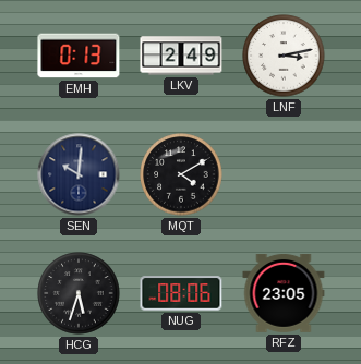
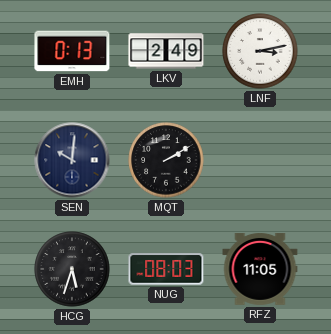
MQT: 4:10 -> 2:10 (166, 160)
NUG: 08:06 -> 08:03 (166, 269)
RFZ: 23:05 -> 11:05 (260, 270)
